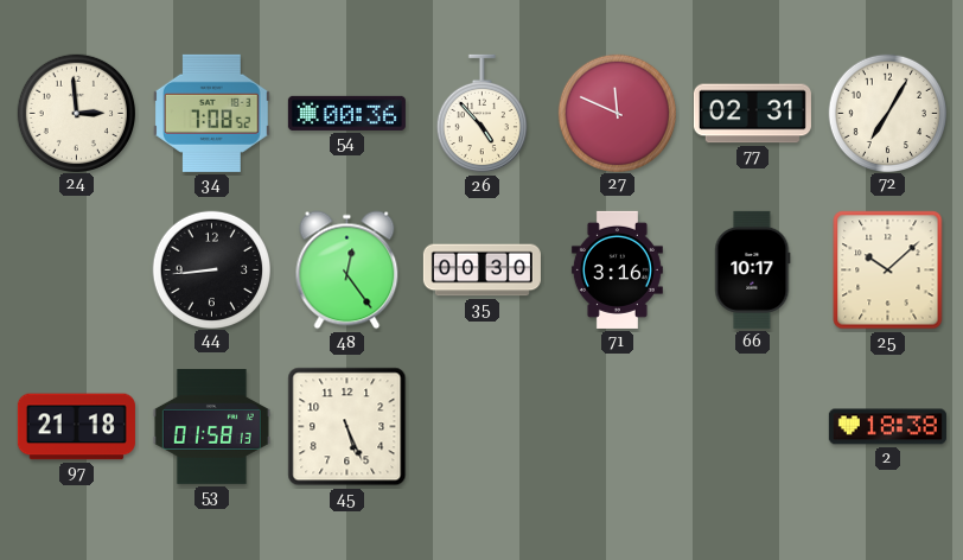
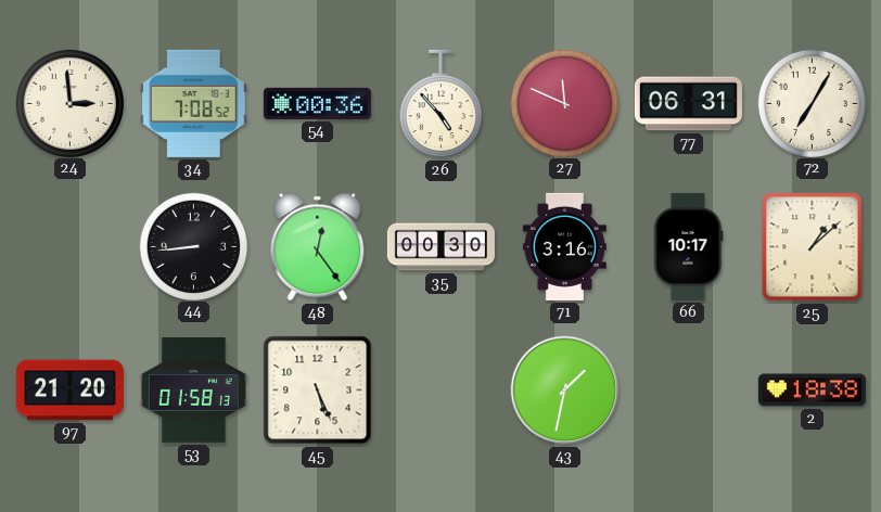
77: 02:31 -> 06:31 (688, 104)
25: 10:08 -> 1:08 (813, 247)
97: 21:18 -> 21:20 (69, 391)
43: none -> 1:32 (565, 391)
